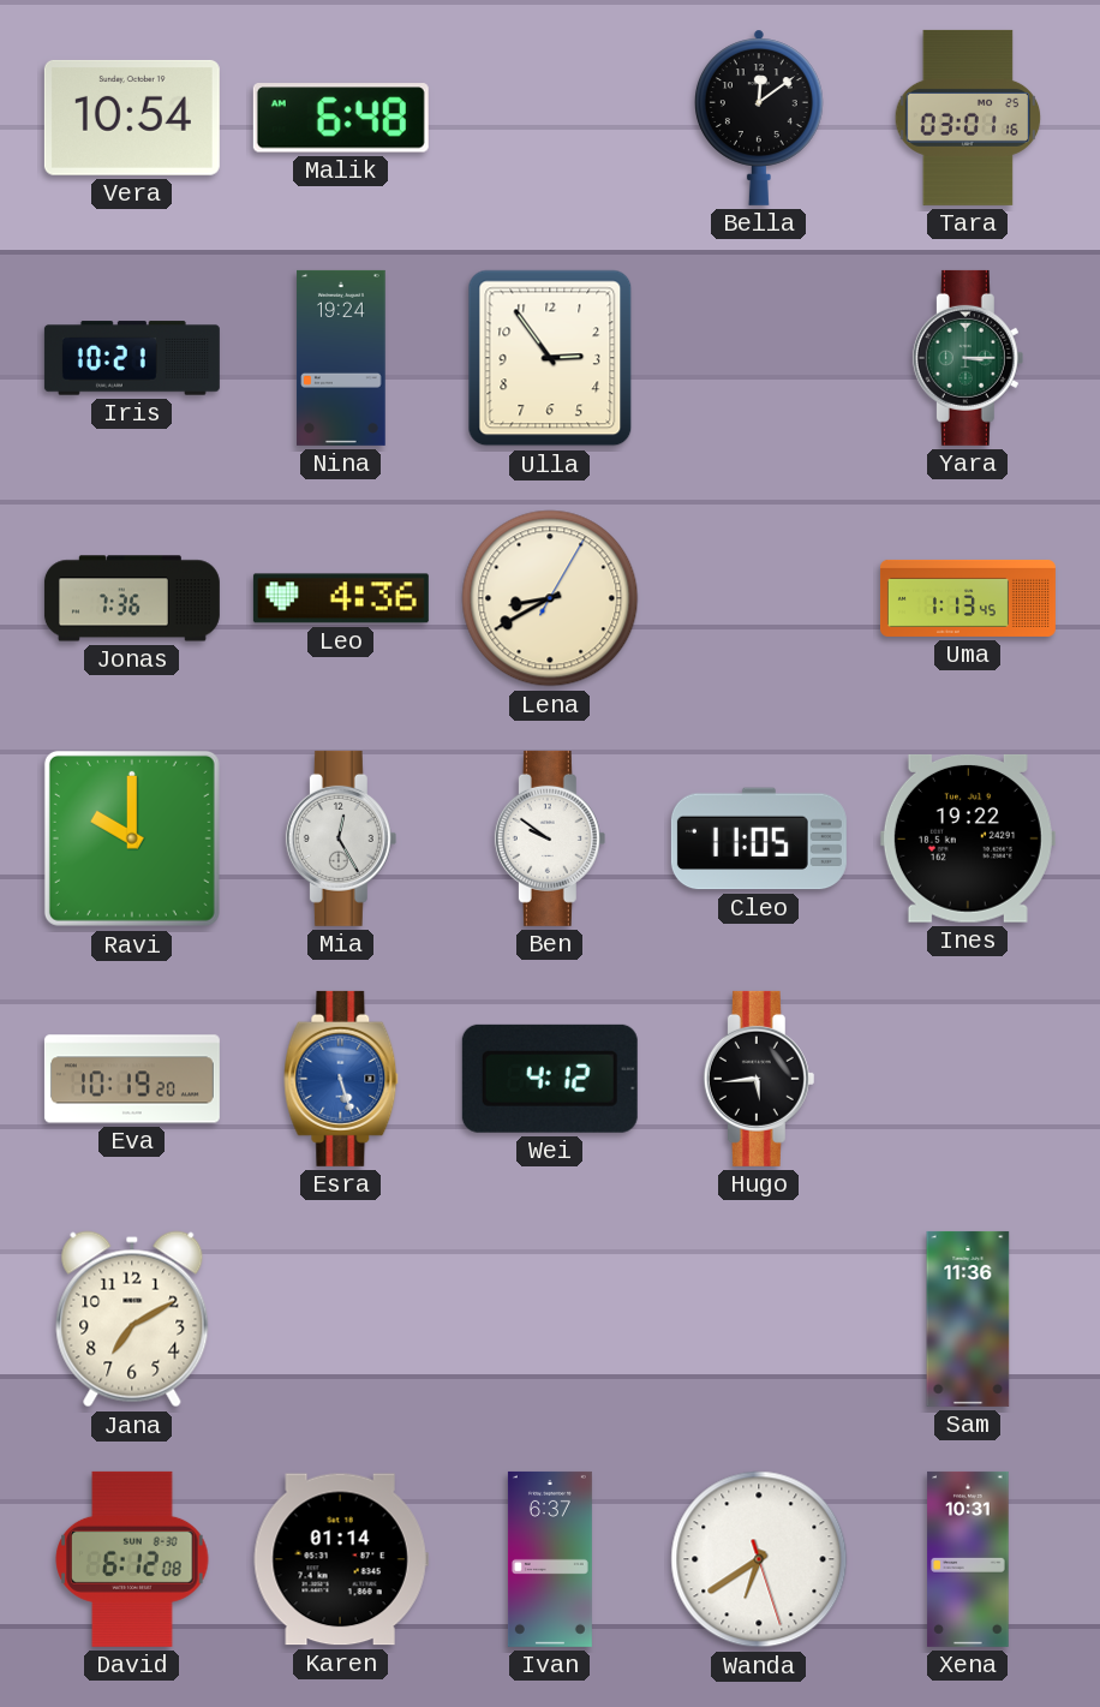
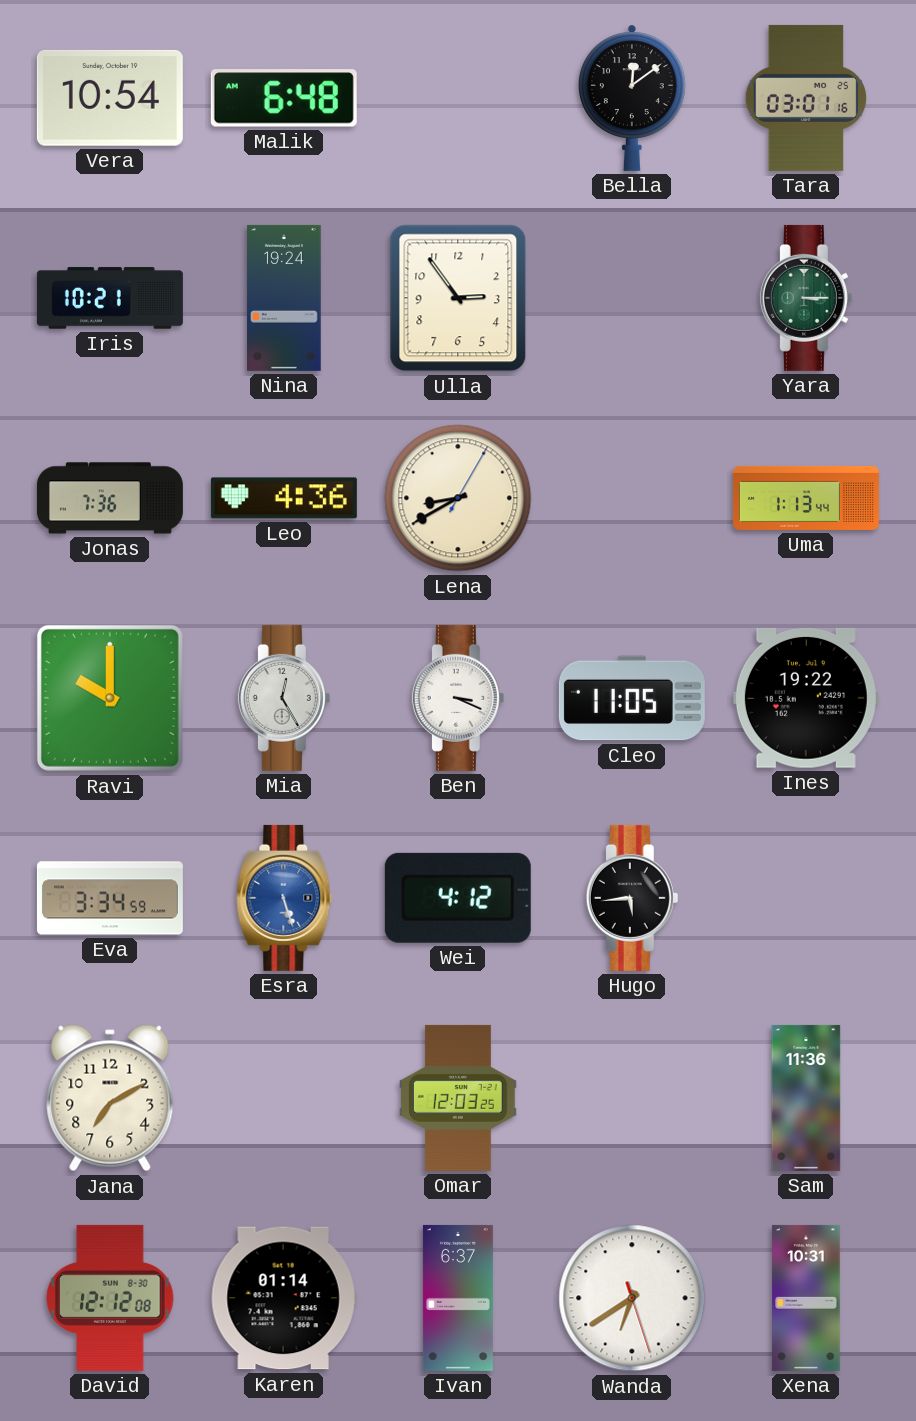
Uma: 1:13:45 -> 1:13:44 (806, 498)
Ben: 9:51 -> 3:19 (458, 698)
Eva: 10:19 -> 3:34 (110, 898)
Omar: none -> 12:03 (459, 1098)
David: 6:12 -> 12:12 (110, 1298)
